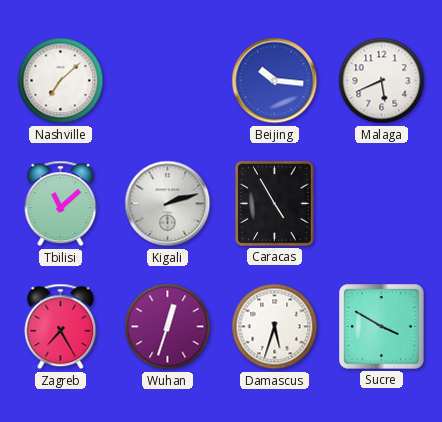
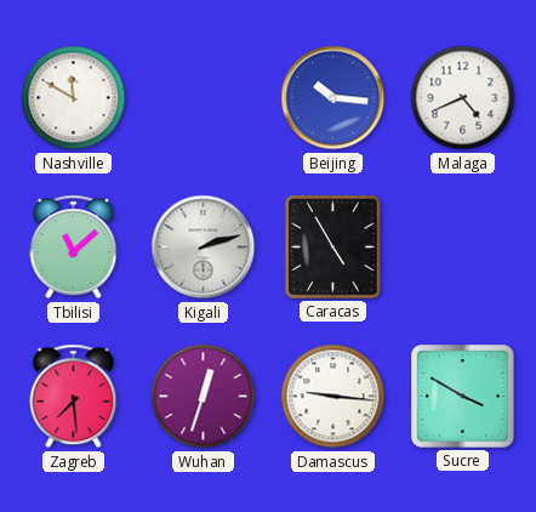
Nashville: 7:08 -> 11:50 (74, 98)
Malaga: 5:41 -> 4:41 (463, 98)
Zagreb: 7:25 -> 7:29 (74, 397)
Damascus: 5:33 -> 9:16 (333, 397)
